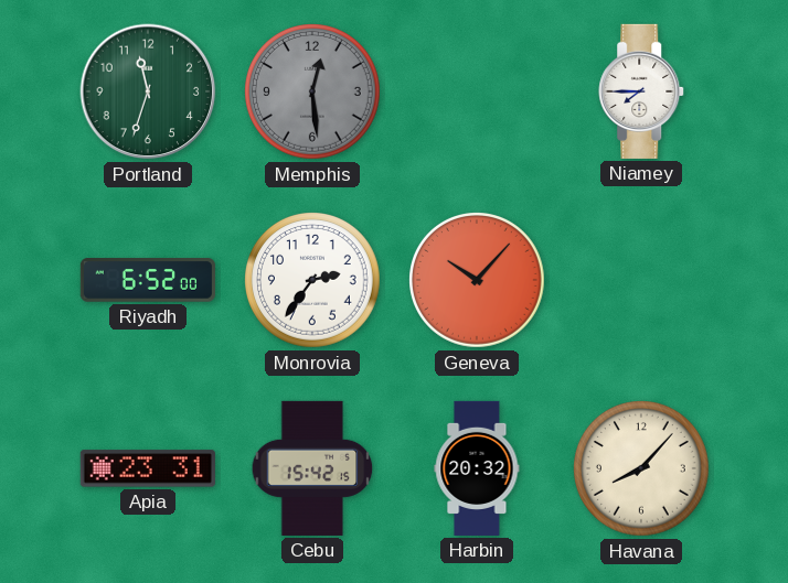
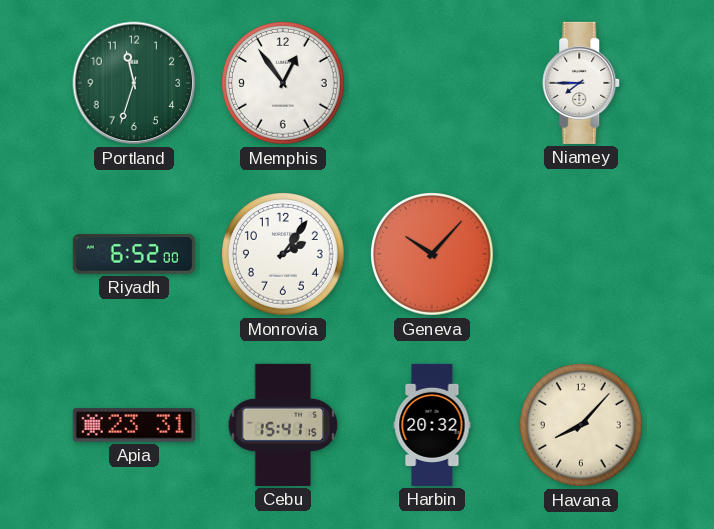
Memphis: 12:29 -> 12:54 (284, 84)
Memphis dial: grey -> white (284, 84)
Monrovia: 2:36 -> 2:06 (284, 255)
Cebu: 15:42 -> 15:41 (283, 425)
